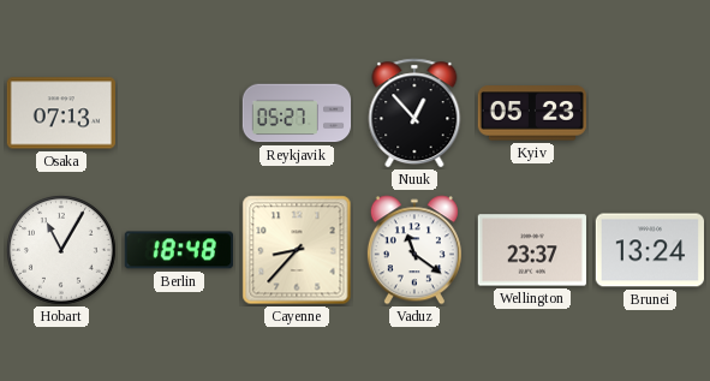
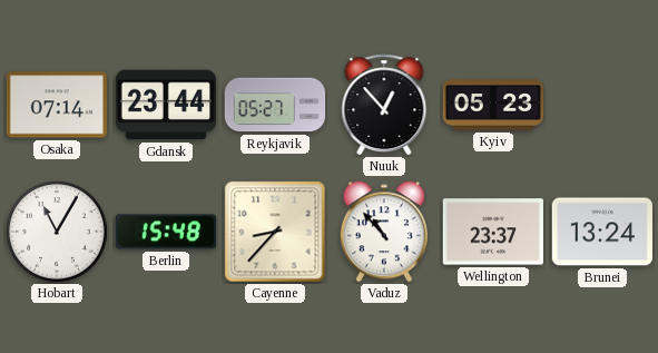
Osaka: 07:13 -> 07:14 (57, 105)
Gdansk: none -> 23:44 (165, 105)
Berlin: 18:48 -> 15:48 (166, 232)
Vaduz: 11:21 -> 10:53 (384, 232)
